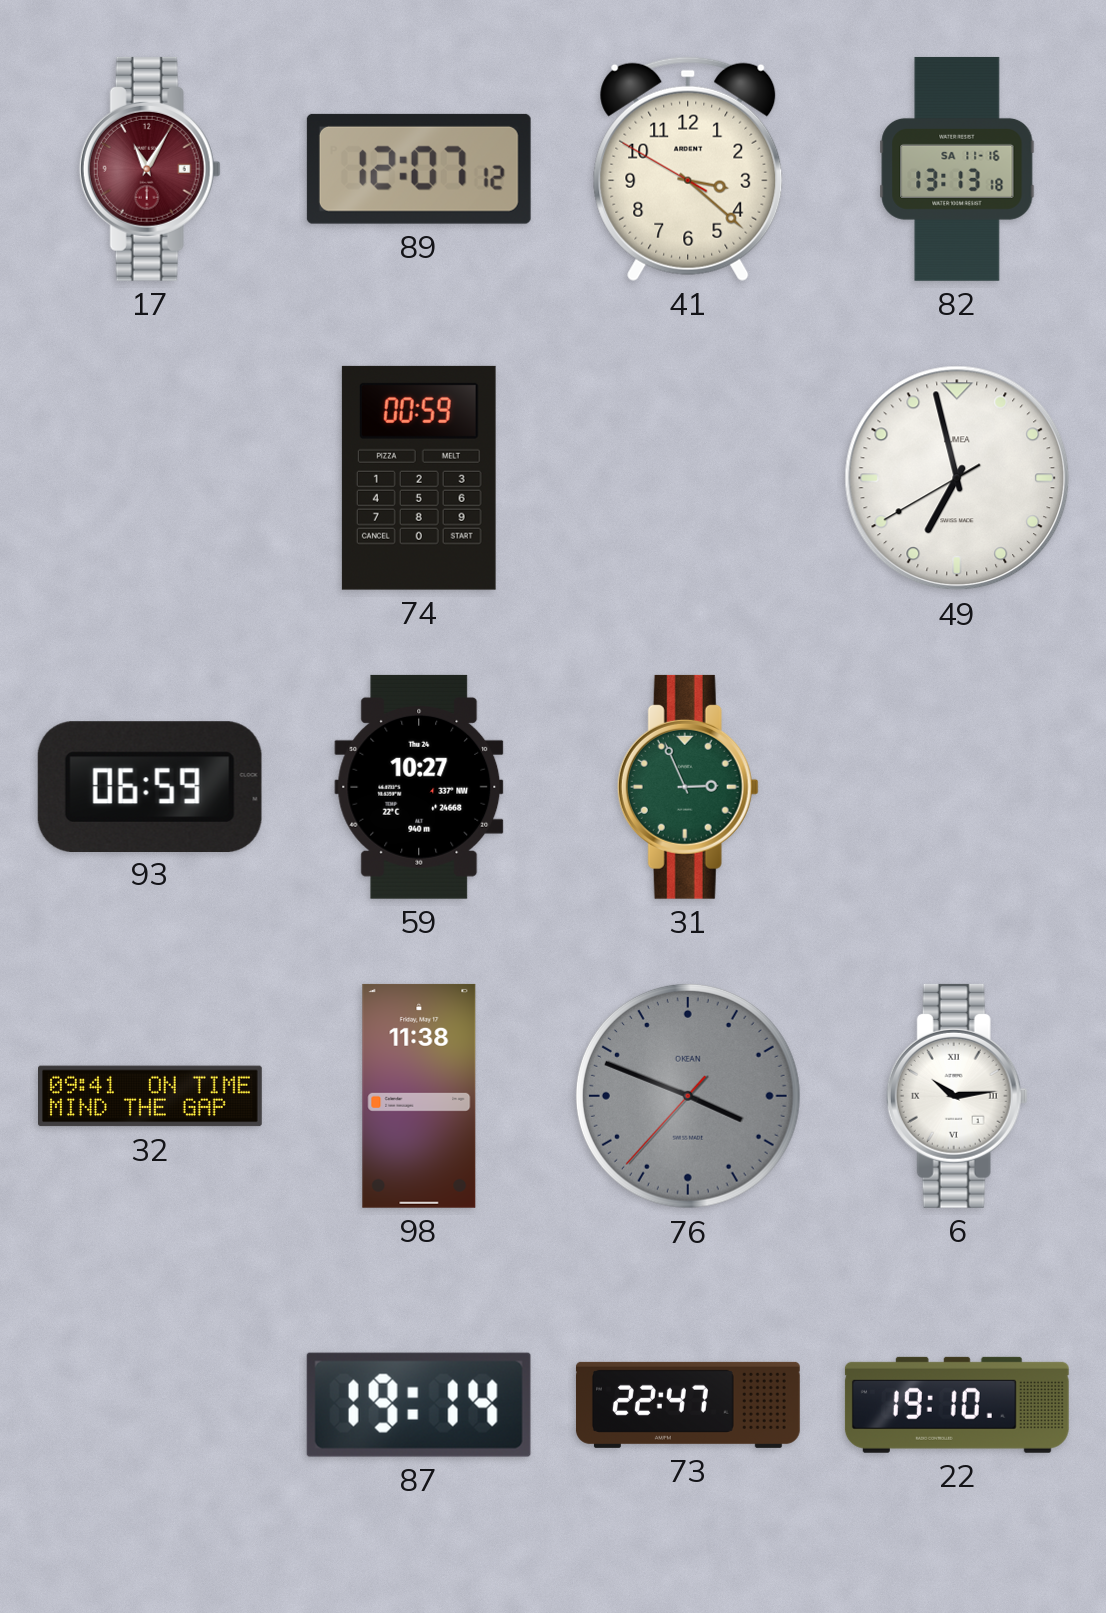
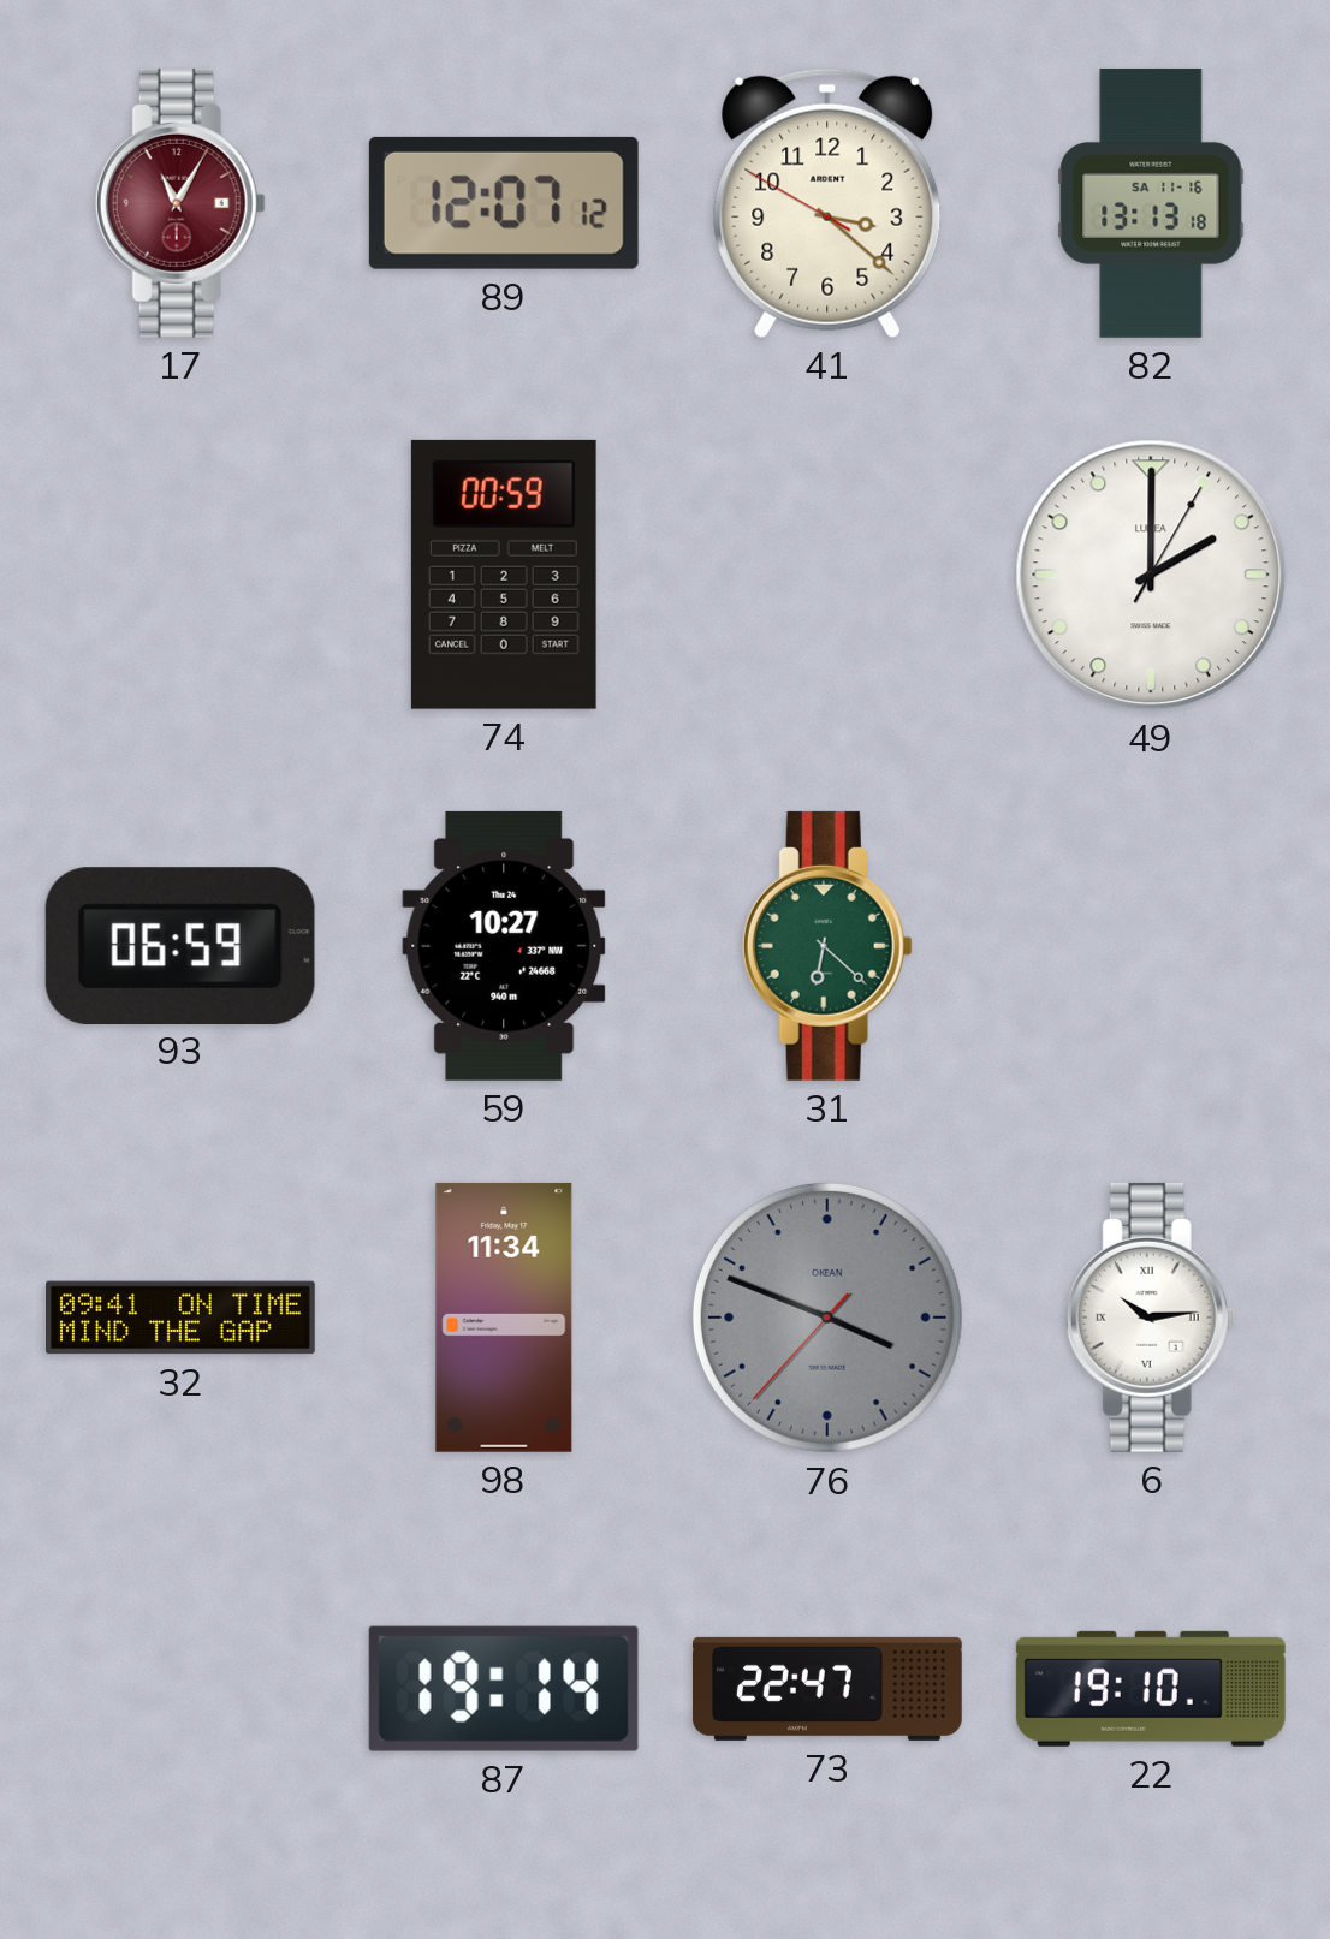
49: 6:57 -> 2:00 (1151, 575)
31: 2:56 -> 6:22 (827, 946)
98: 11:38 -> 11:34 (504, 1318)
